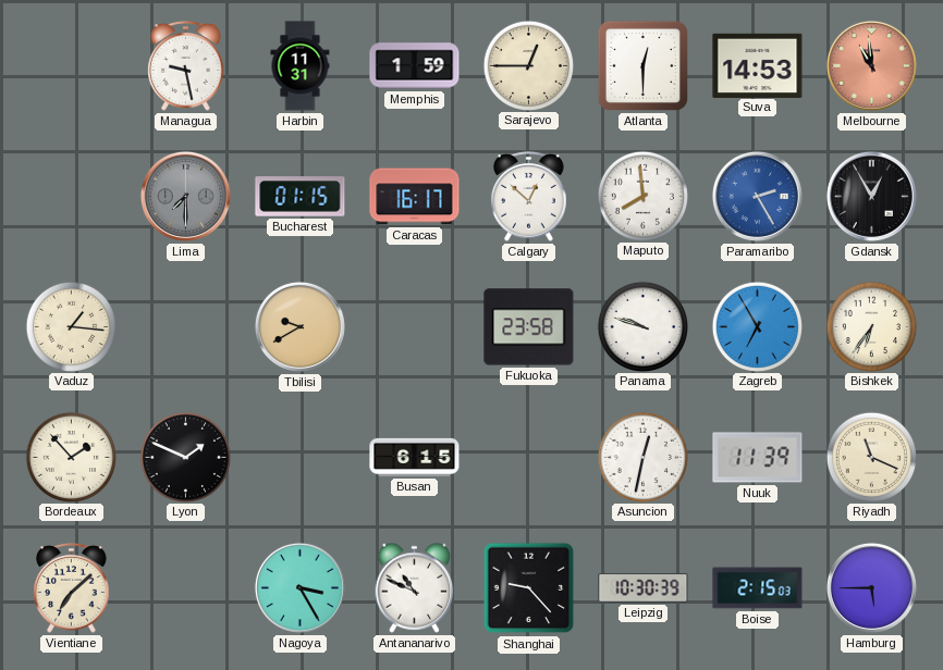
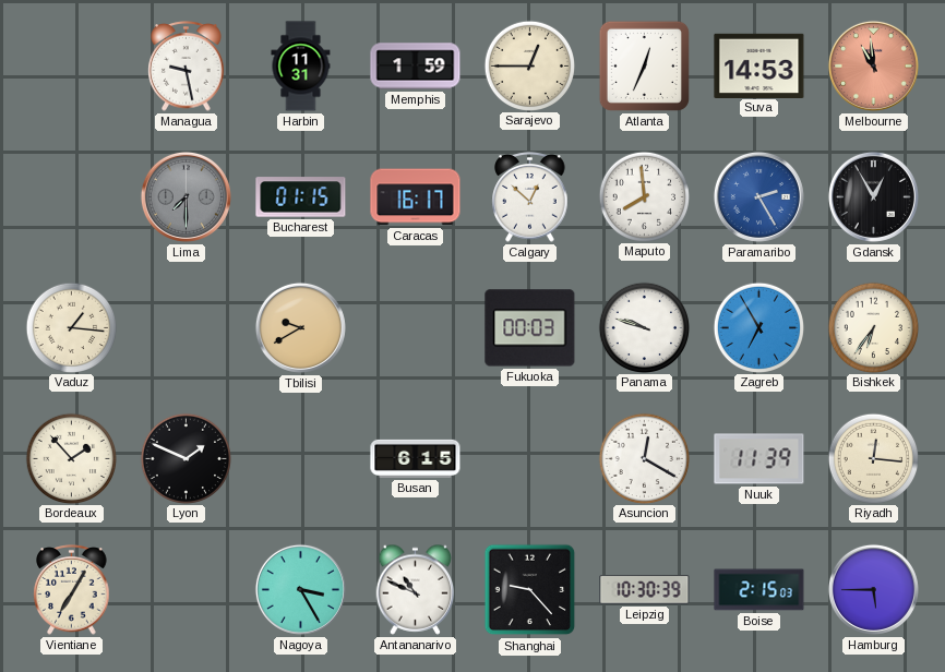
Atlanta: 12:30 -> 12:34 (644, 65)
Fukuoka: 23:58 -> 00:03 (530, 328)
Asuncion: 12:32 -> 12:20 (644, 458)
Riyadh: 11:19 -> 12:16 (873, 458)
Vientiane: 7:08 -> 7:05 (72, 590)
